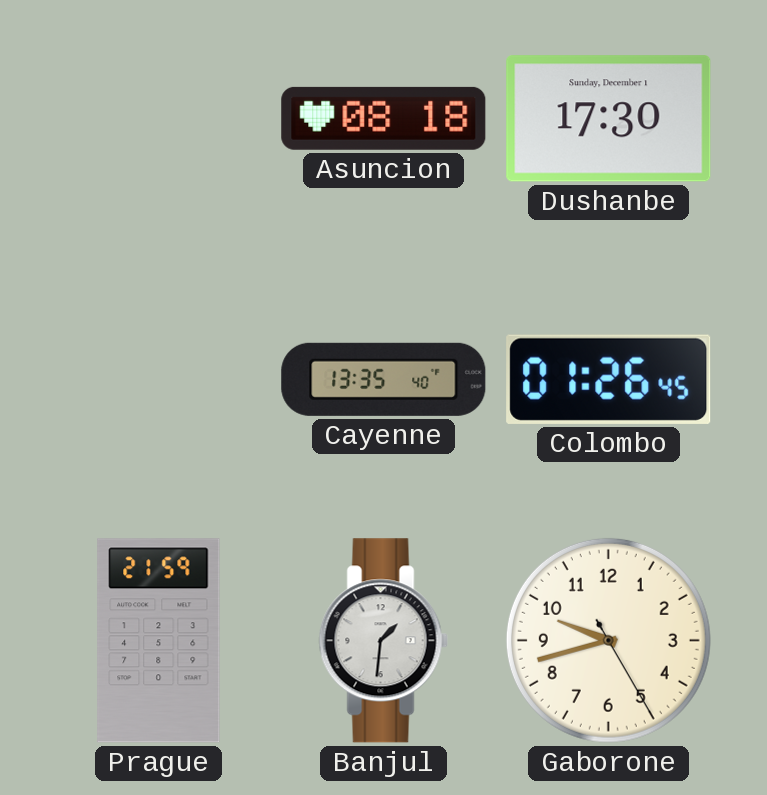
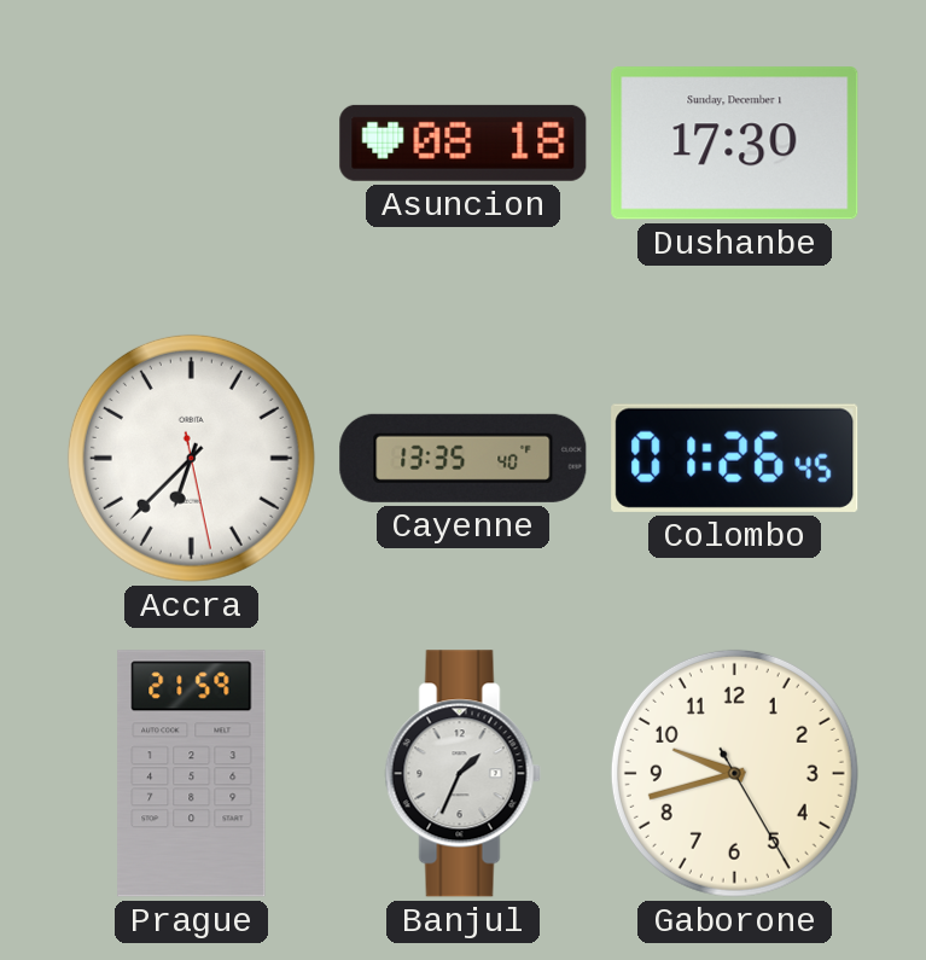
Accra: none -> 6:37 (191, 458)
Banjul: 1:31 -> 1:34 (462, 774)
